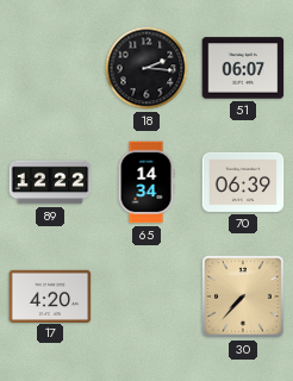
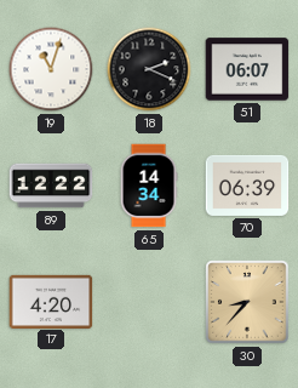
19: none -> 11:03 (51, 69)
18: 2:16 -> 2:19 (149, 69)
30: 7:37 -> 8:37 (247, 302)
